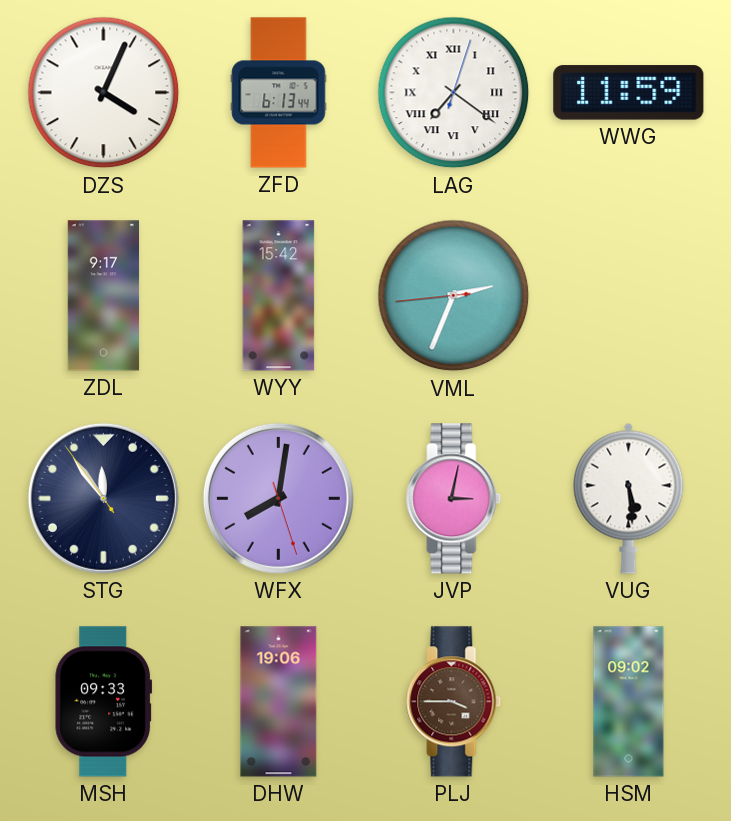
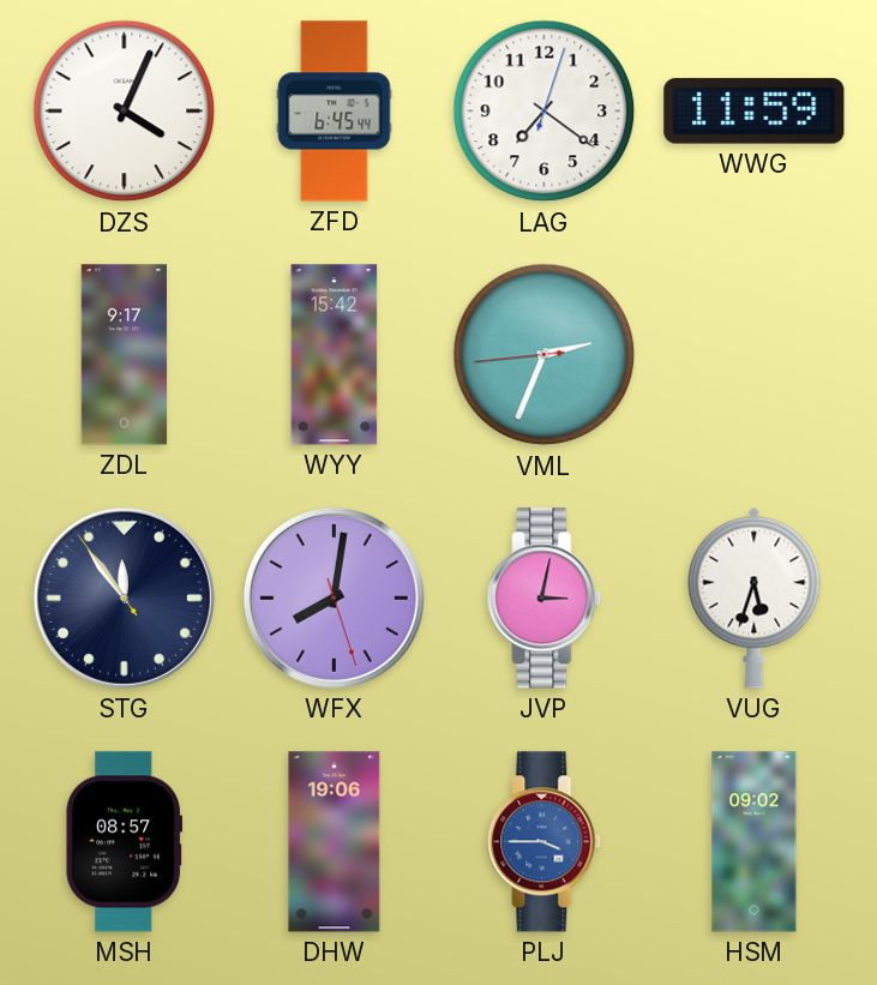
ZFD: 6:13 -> 6:45 (335, 112)
LAG numerals: Roman -> Arabic (545, 112)
VUG: 5:29 -> 5:33 (755, 597)
MSH: 09:33 -> 08:57 (124, 842)
PLJ dial: brown -> blue (545, 842)
